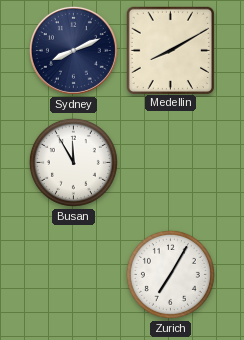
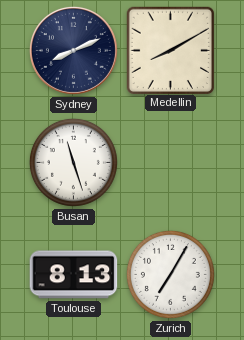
Busan: 11:55 -> 11:27 (73, 162)
Toulouse: none -> 8:13 (74, 275)
